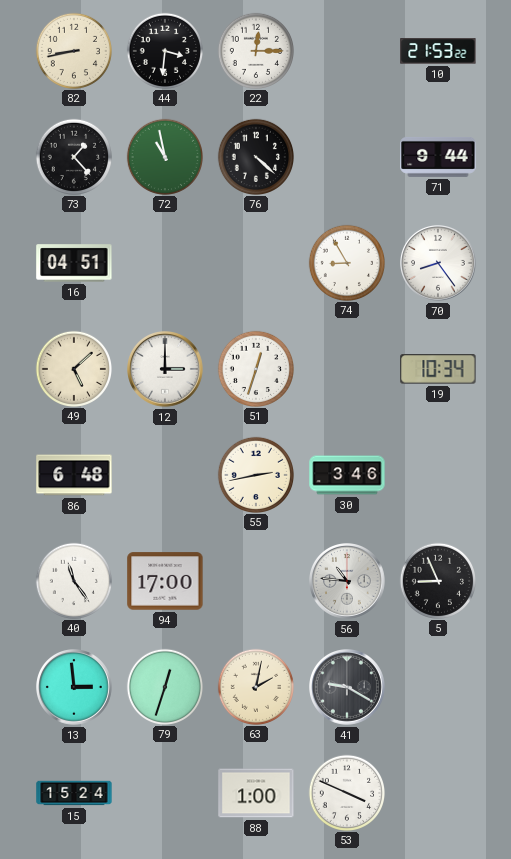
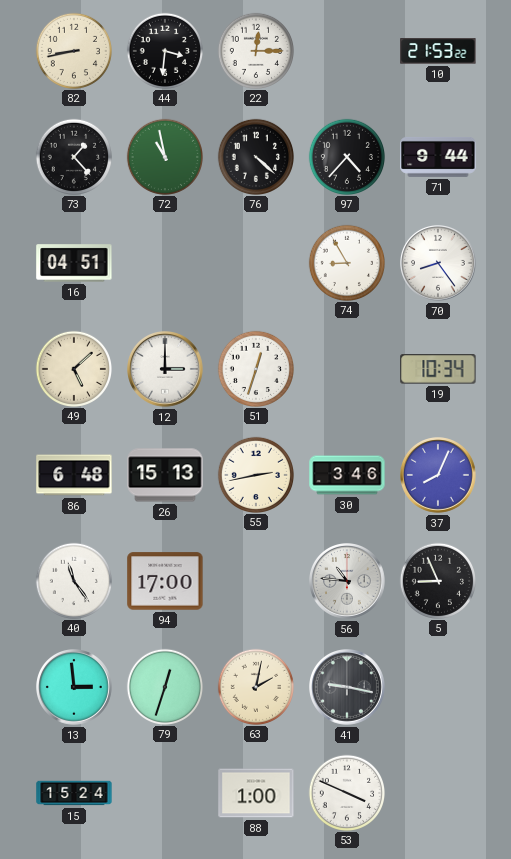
97: none -> 4:37 (346, 156)
26: none -> 15:13 (165, 475)
37: none -> 8:04 (439, 476)
41: 9:20 -> 9:17 (348, 688)
